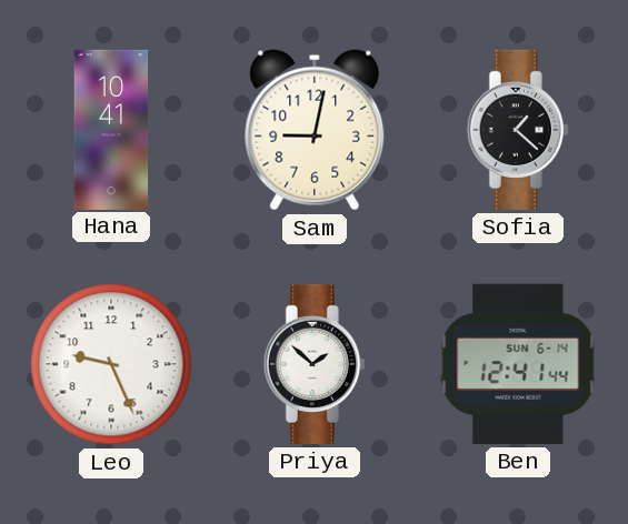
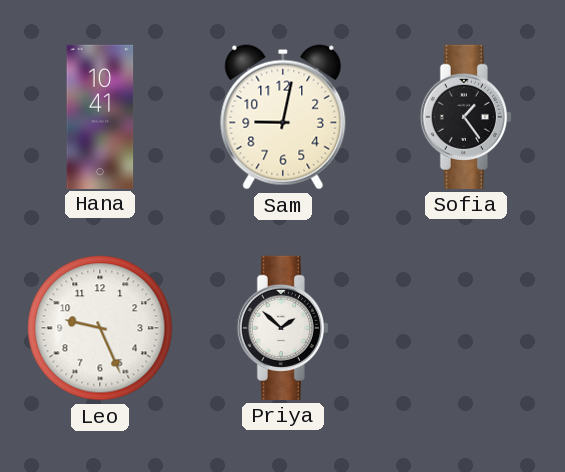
Sofia: 1:22 -> 1:24 (466, 117)
Ben: 12:41 -> none (518, 364)
